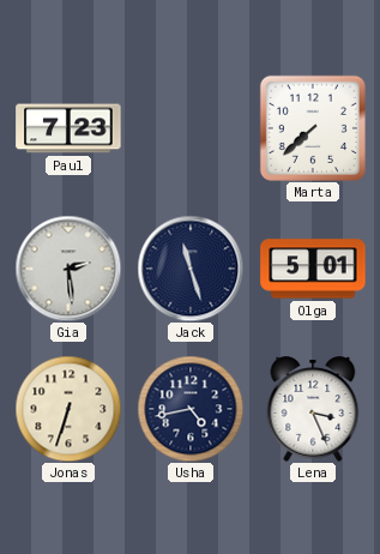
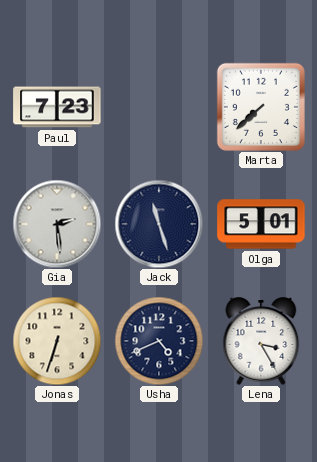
Usha: 4:43 -> 4:41 (159, 341)
Lena: 3:26 -> 3:25 (261, 341)
